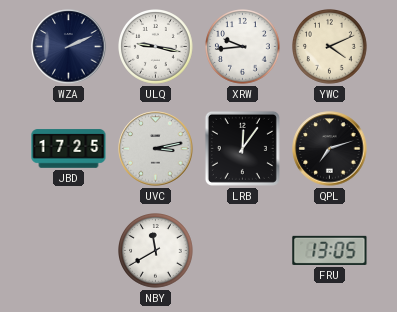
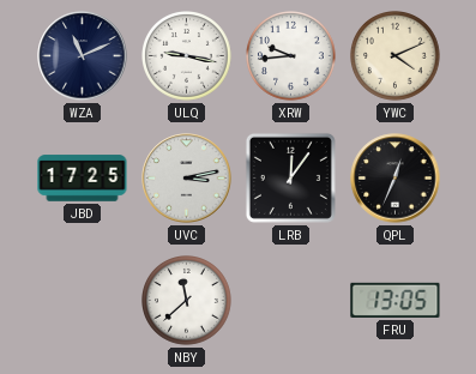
WZA: 2:11 -> 11:11 (83, 56)
QPL: 7:12 -> 12:34 (396, 179)
NBY: 11:40 -> 11:38 (187, 301)
